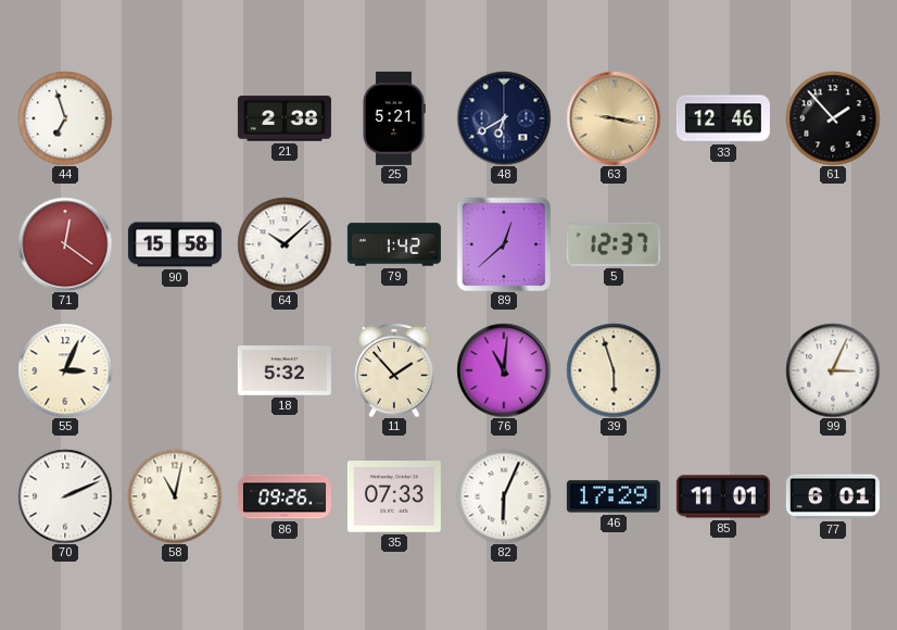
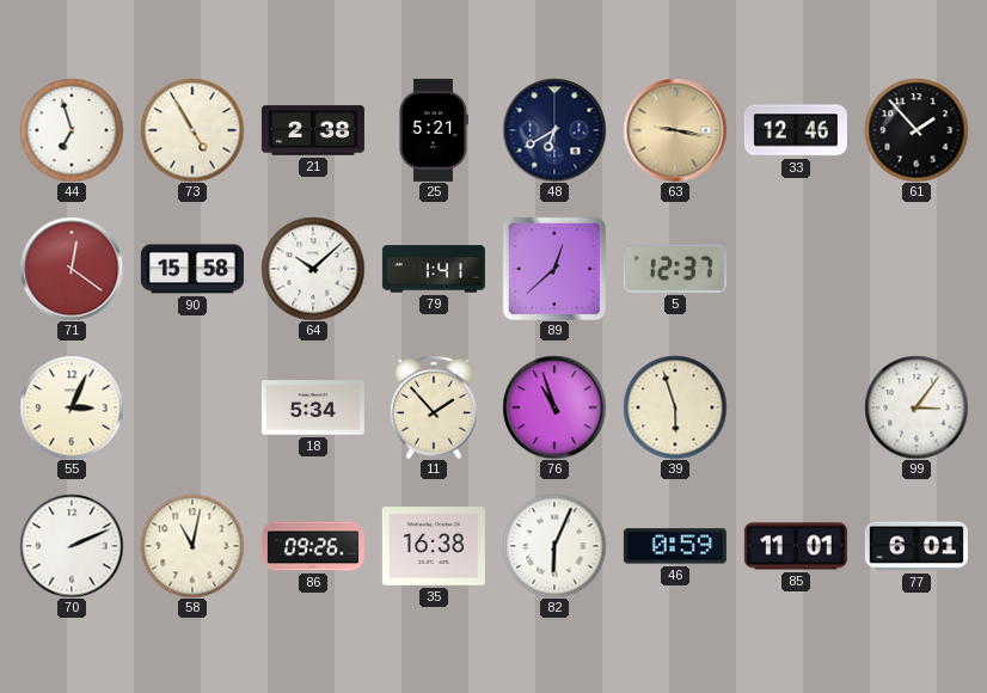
73: none -> 4:55 (192, 130)
79: 1:42 -> 1:41 (434, 269)
18: 5:32 -> 5:34 (313, 407)
76: 11:01 -> 10:57 (554, 407)
99: 3:04 -> 3:06 (916, 407)
35: 07:33 -> 16:38 (434, 546)
46: 17:29 -> 0:59 (675, 546)
